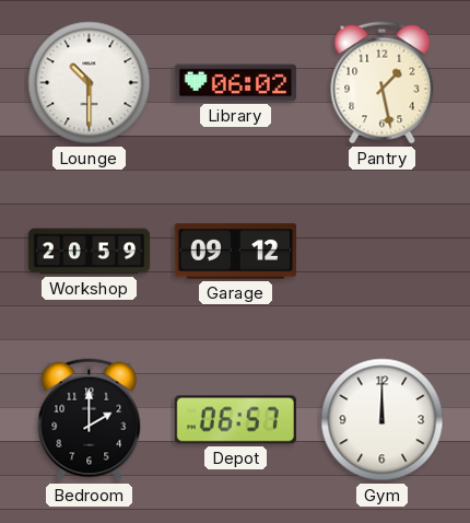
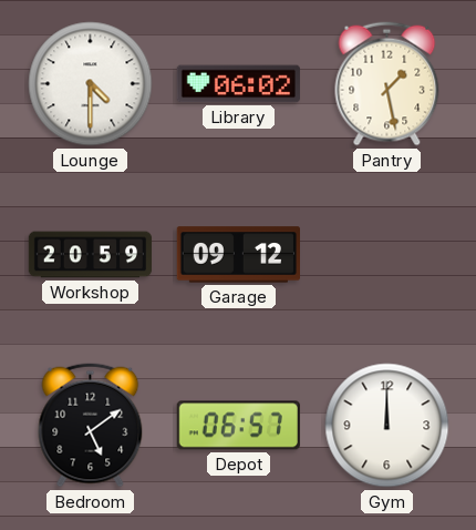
Lounge: 10:30 -> 4:30 (91, 84)
Bedroom: 2:00 -> 5:09 (91, 426)
